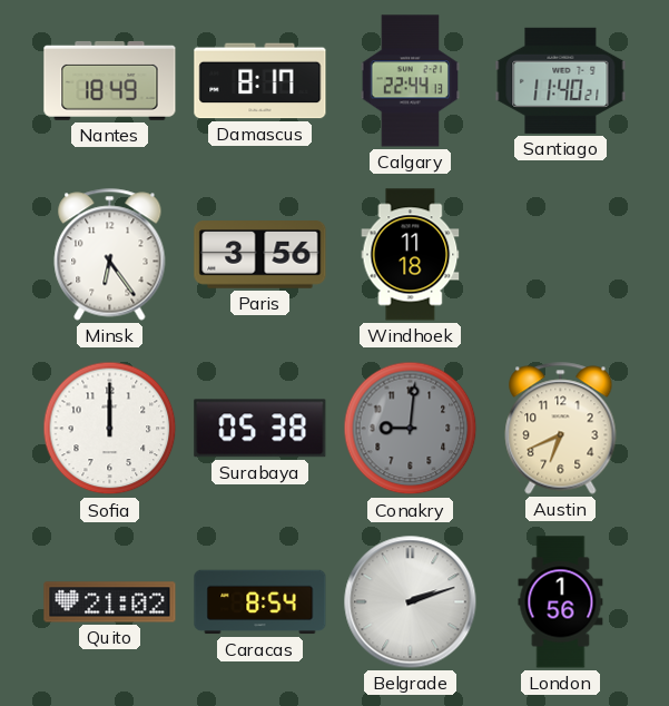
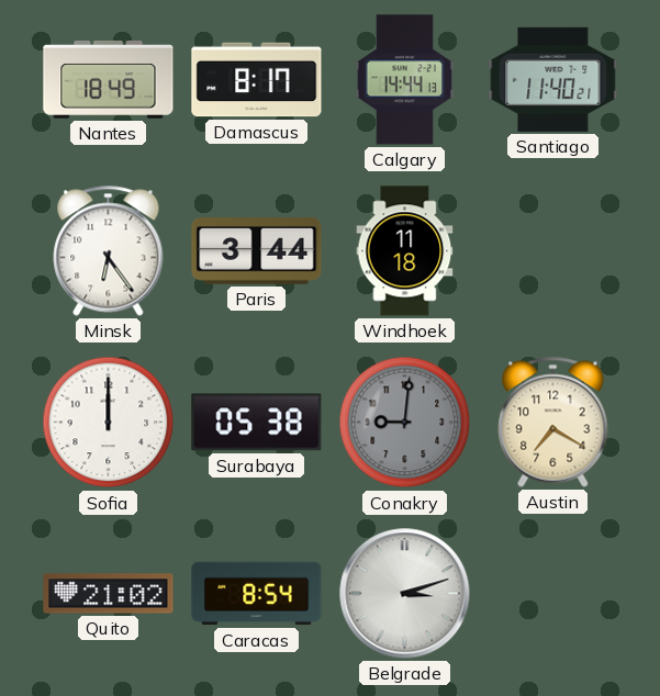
Calgary: 22:44 -> 14:44 (405, 80)
Paris: 3:56 -> 3:44 (257, 251)
Austin: 6:41 -> 7:20 (553, 423)
Belgrade: 2:12 -> 3:12 (405, 594)
London: 1:56 -> none (561, 602)
